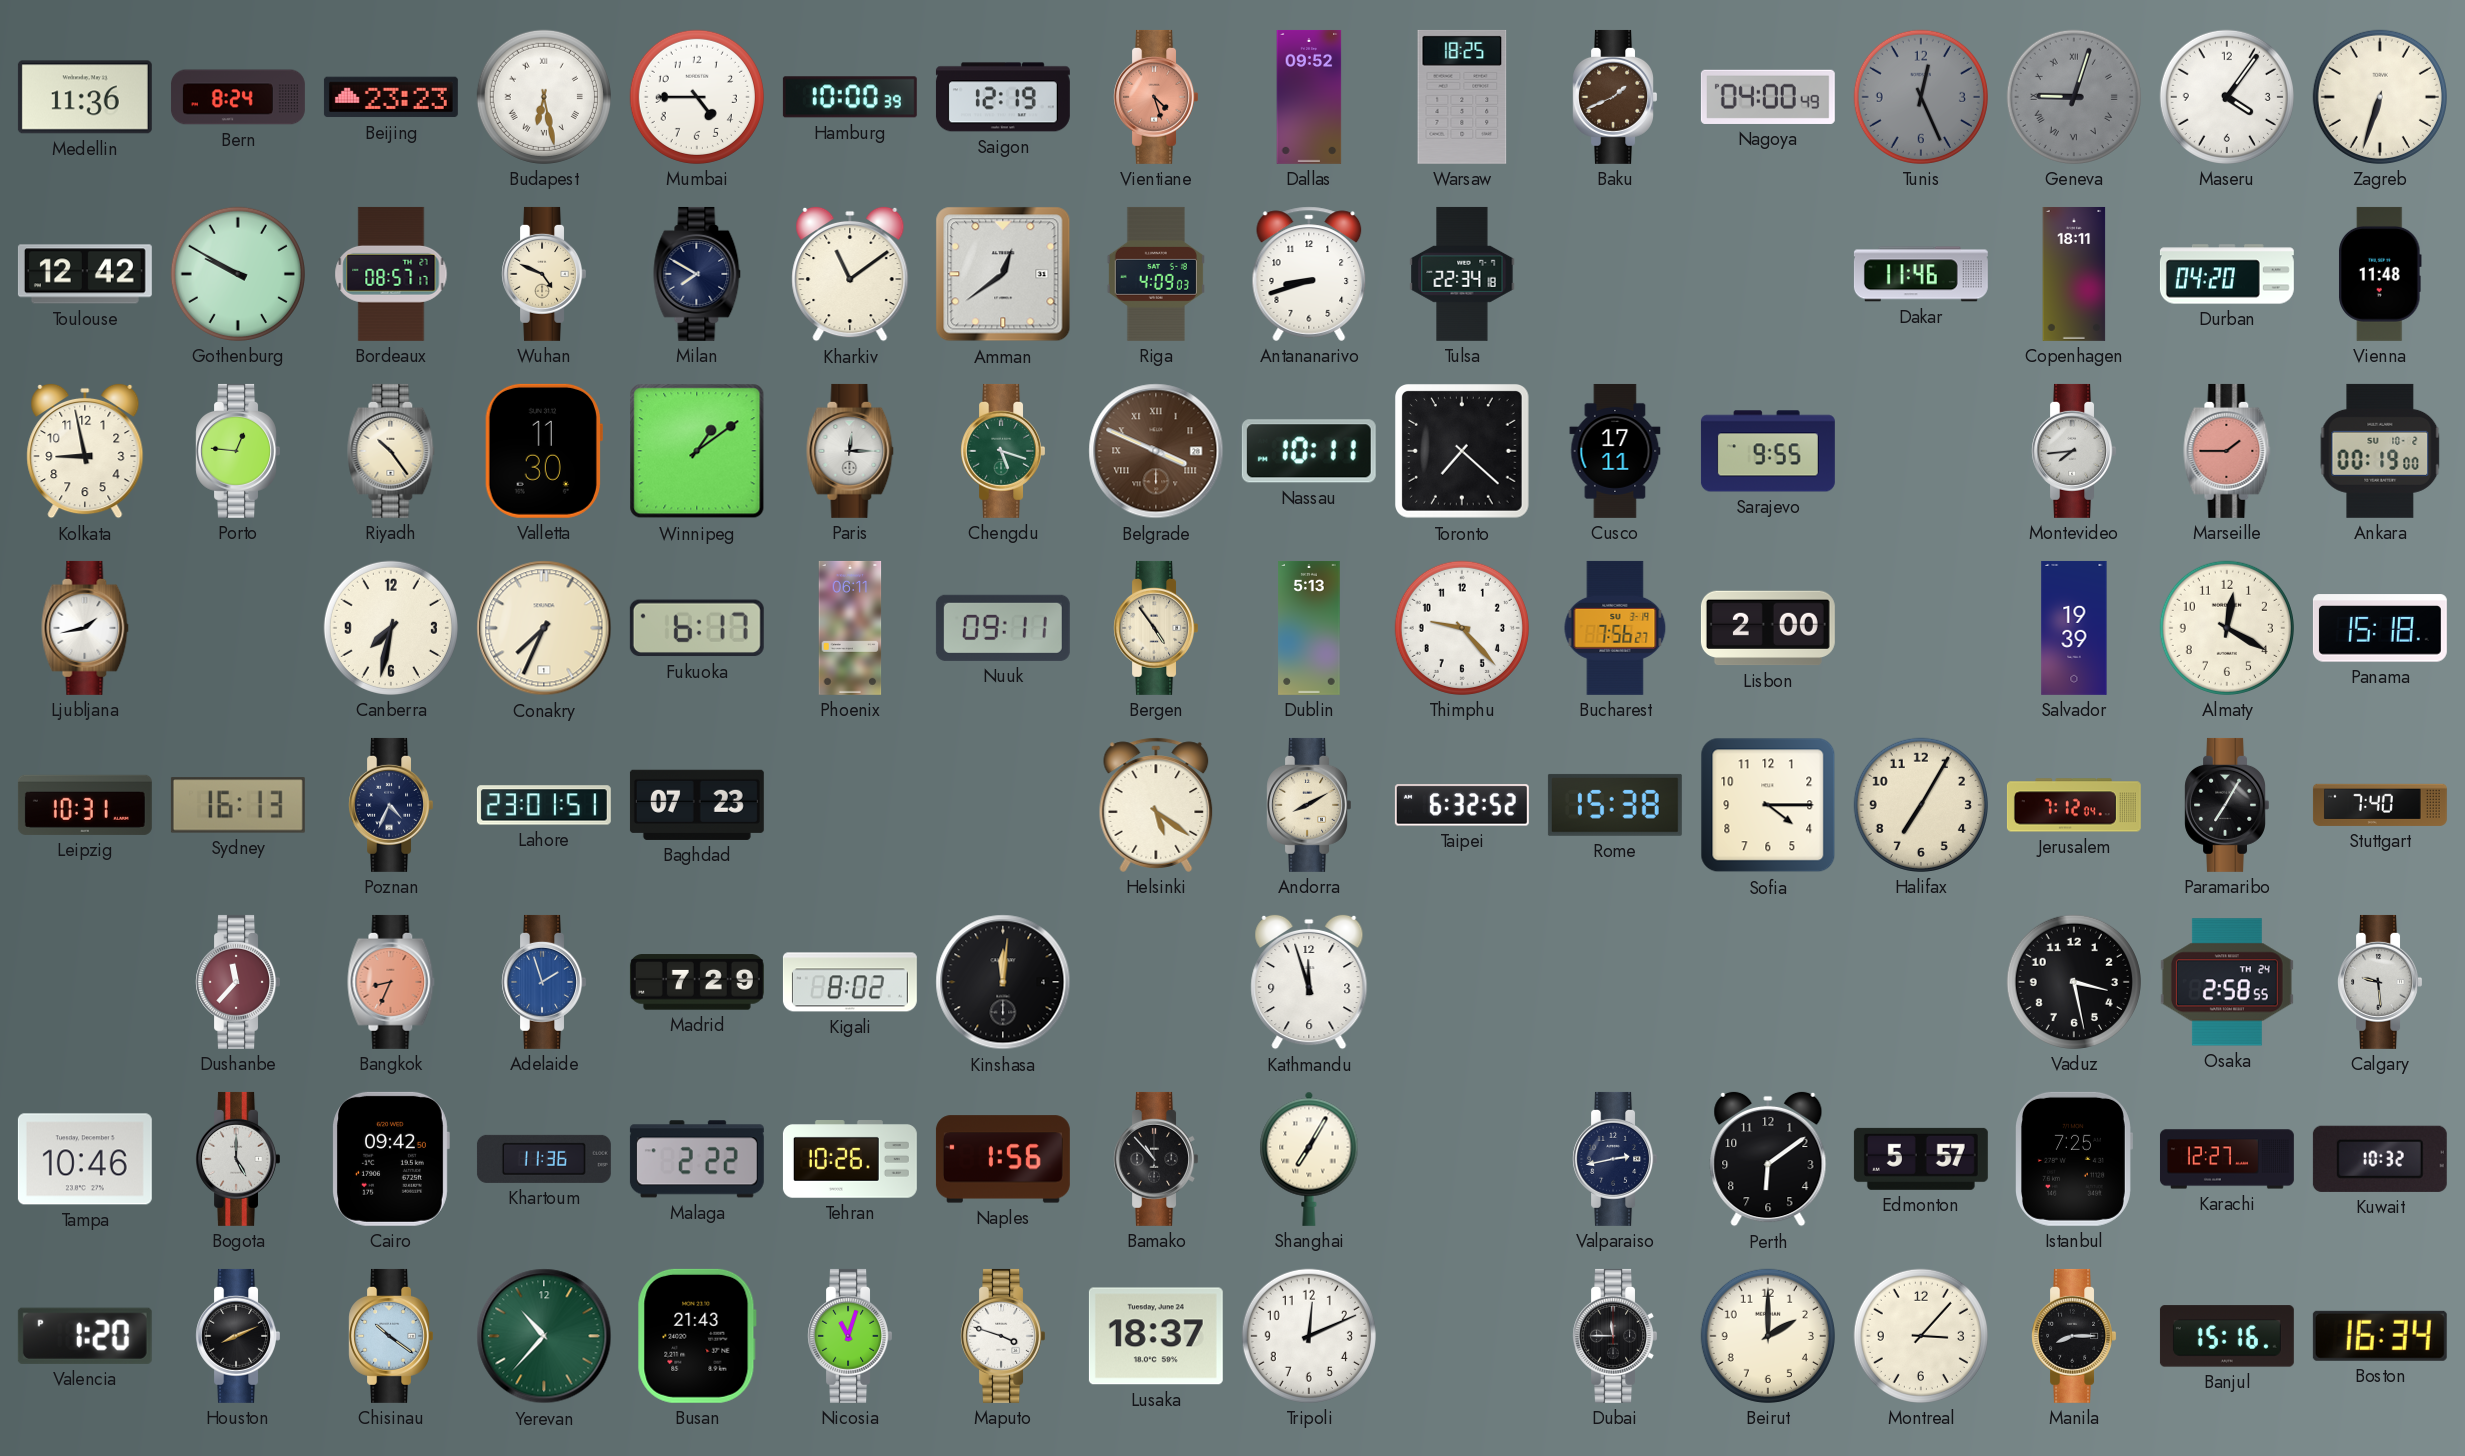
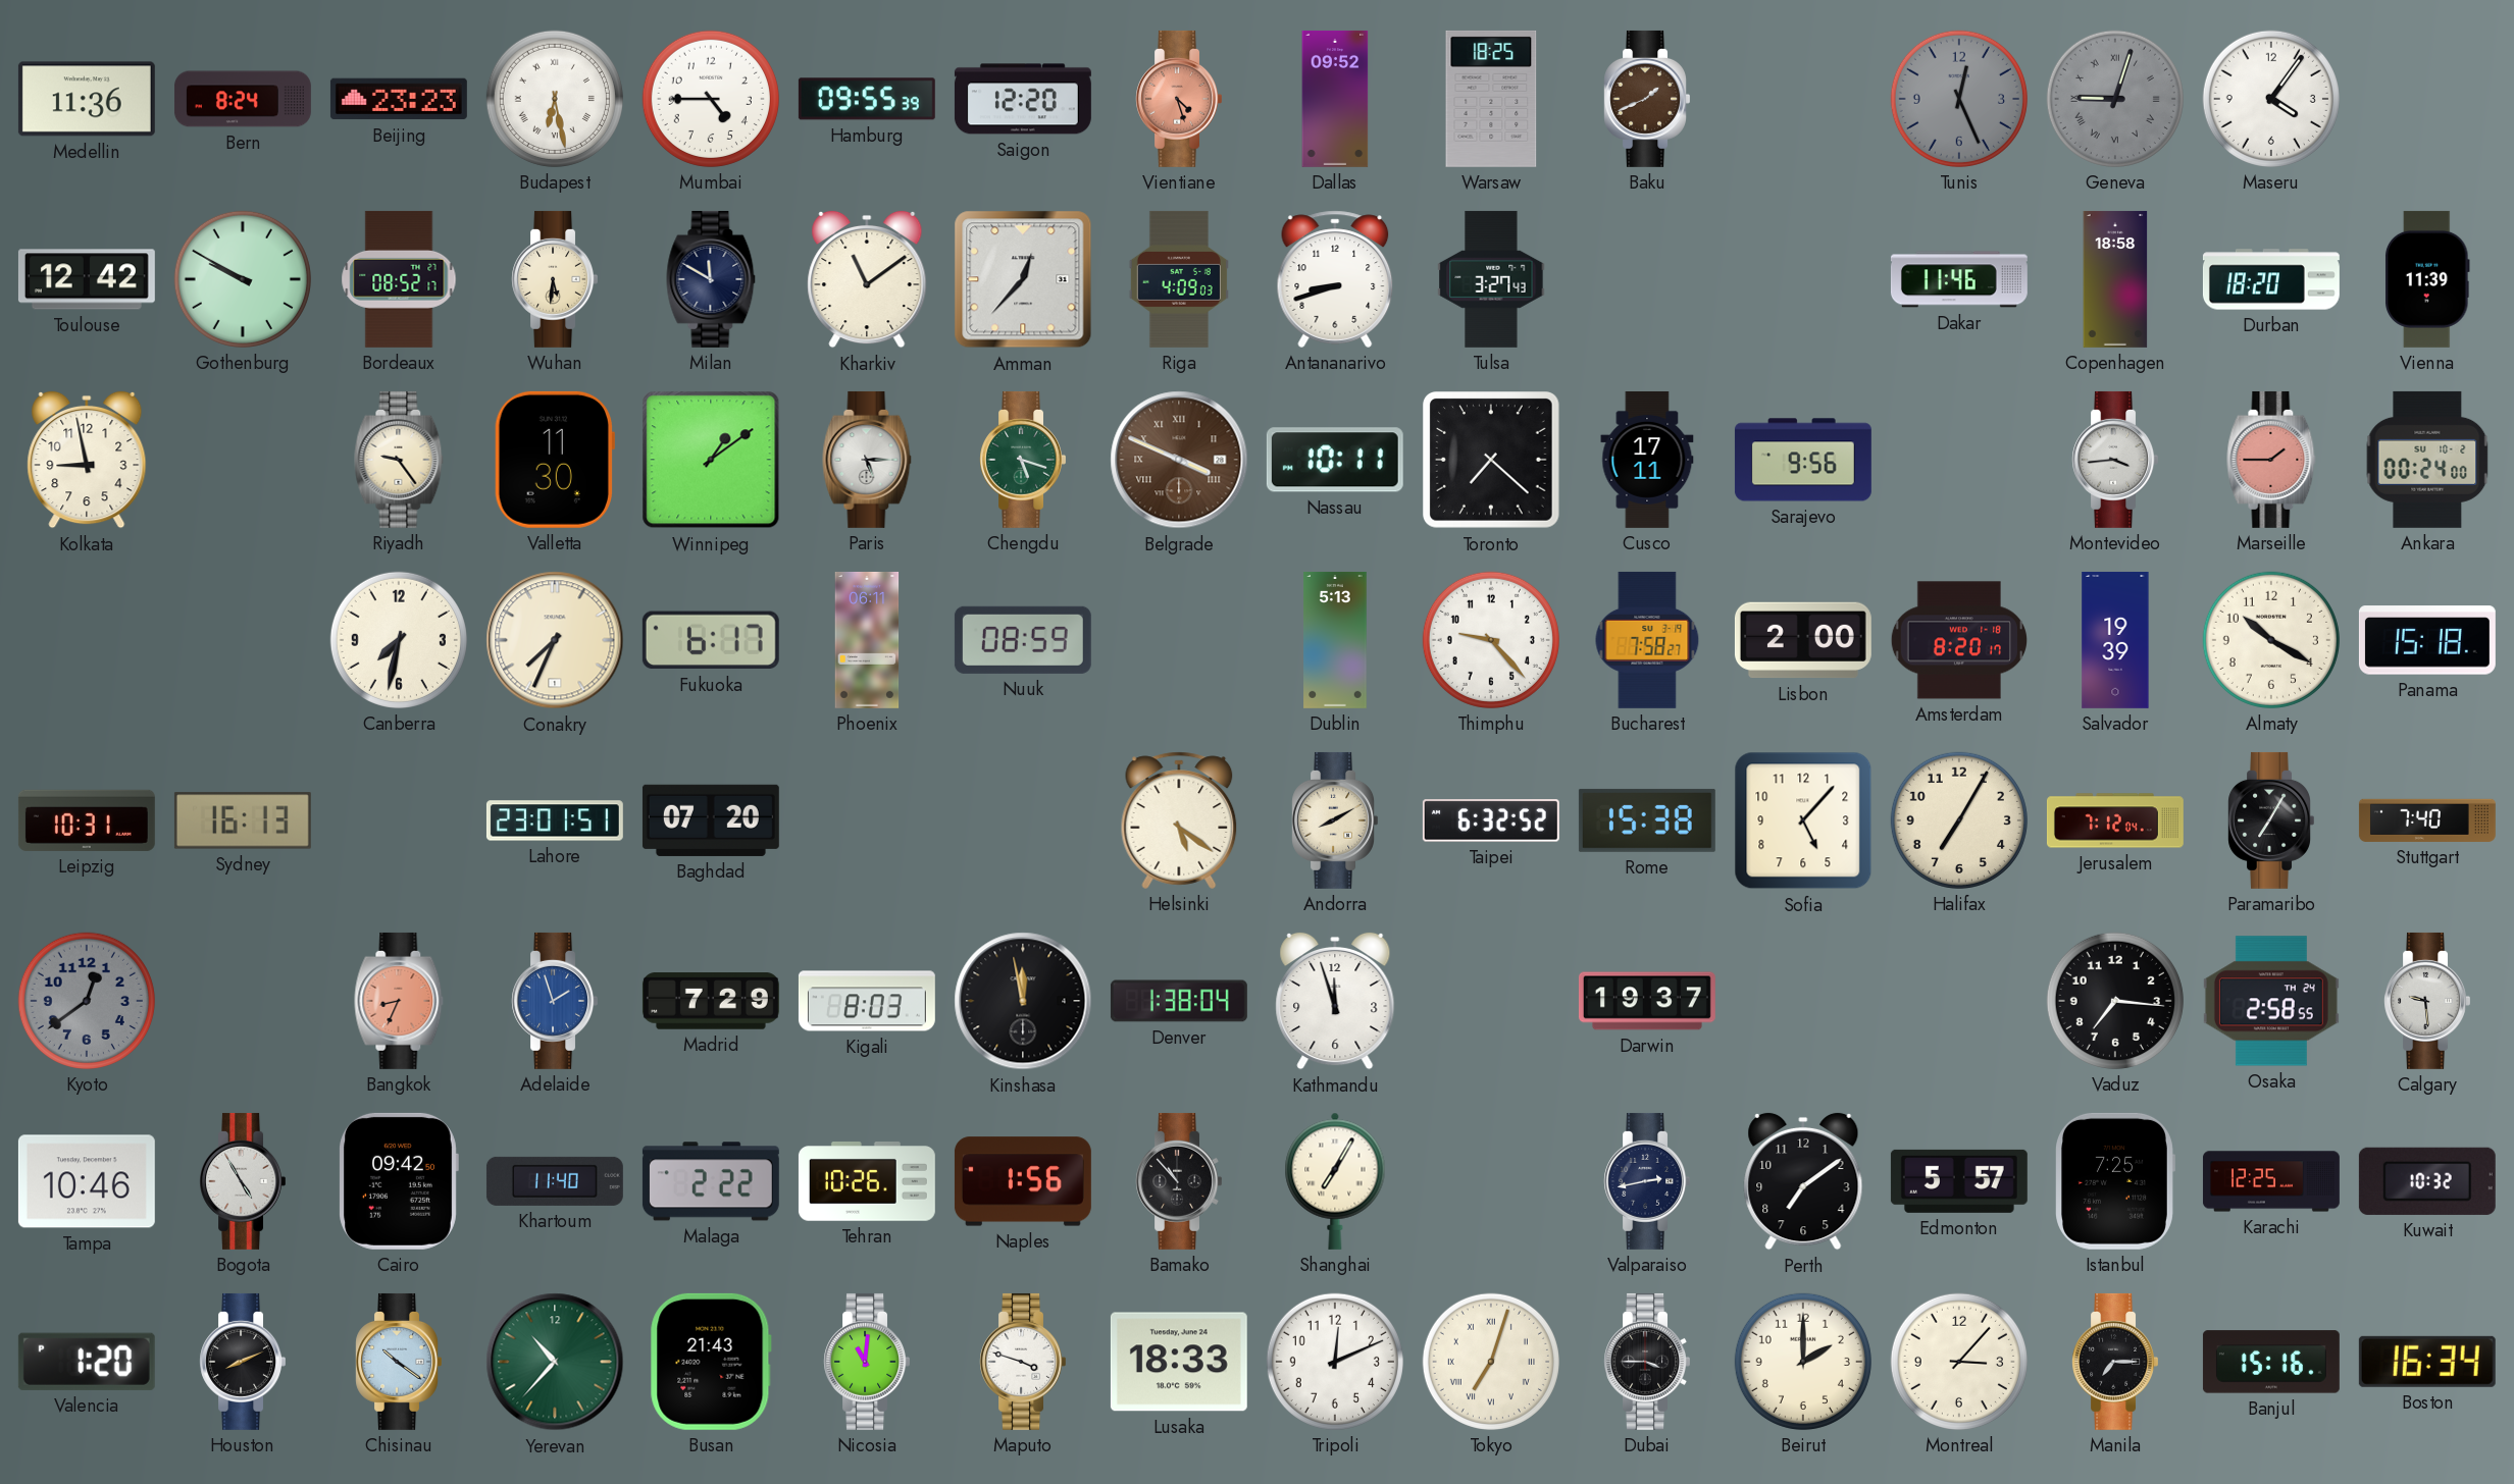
Hamburg: 10:00 -> 09:55 (867, 99)
Saigon: 12:19 -> 12:20 (1023, 99)
Nagoya: 04:00 -> none (1768, 97)
Zagreb: 6:33 -> none (2380, 97)
Bordeaux: 08:57 -> 08:52 (399, 279)
Wuhan: 4:49 -> 5:31 (554, 279)
Milan: 7:50 -> 11:50 (711, 279)
Amman: 12:39 -> 12:37 (1023, 279)
Tulsa: 22:34 -> 3:27 (1491, 279)
Copenhagen: 18:11 -> 18:58 (2115, 279)
Durban: 04:20 -> 18:20 (2271, 279)
Vienna: 11:48 -> 11:39 (2428, 279)
Porto: 12:46 -> none (237, 451)
Riyadh: 10:24 -> 9:24 (399, 460)
Paris: 12:15 -> 5:15 (867, 460)
Sarajevo: 9:55 -> 9:56 (1803, 460)
Montevideo: 7:44 -> 3:44 (2114, 460)
Ankara: 00:19 -> 00:24 (2427, 460)
Ljubljana: 1:43 -> none (85, 628)
Nuuk: 09:11 -> 08:59 (1023, 640)
Bergen: 4:54 -> none (1155, 628)
Bucharest: 7:56 -> 7:58 (1647, 640)
Amsterdam: none -> 8:20 (1958, 640)
Almaty: 12:20 -> 10:20 (2271, 640)
Poznan: 4:34 -> none (390, 805)
Baghdad: 07:23 -> 07:20 (711, 820)
Sofia: 4:15 -> 5:07 (1803, 820)
Kyoto: none -> 12:39 (87, 1001)
Dushanbe: 11:37 -> none (237, 982)
Kigali: 8:02 -> 8:03 (867, 1001)
Kinshasa: 12:01 -> 11:58 (1023, 1001)
Denver: none -> 1:38 (1179, 1001)
Darwin: none -> 19:37 (1647, 1001)
Vaduz: 3:28 -> 7:16 (2115, 1001)
Bogota: 5:00 -> 4:55 (242, 1181)
Khartoum: 11:36 -> 11:40 (555, 1181)
Perth: 6:09 -> 7:09 (1803, 1181)
Karachi: 12:27 -> 12:25 (2271, 1181)
Nicosia: 11:03 -> 11:01 (866, 1362)
Lusaka: 18:37 -> 18:33 (1179, 1362)
Tokyo: none -> 7:03 (1491, 1362)
Dubai: 11:45 -> 3:45 (1646, 1362)
Manila: 8:15 -> 7:15 (2114, 1362)
